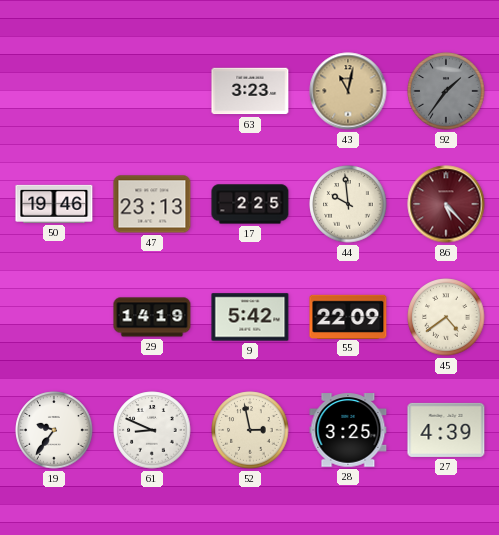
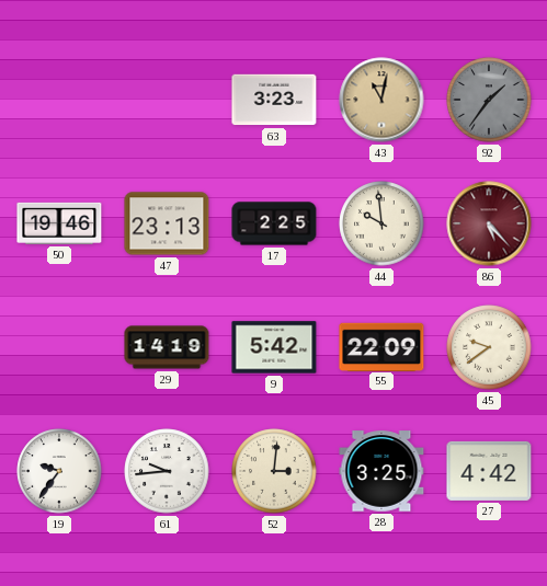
45: 4:39 -> 9:39 (489, 347)
61: 8:49 -> 9:44 (167, 471)
52: 2:58 -> 3:01 (274, 471)
27: 4:39 -> 4:42 (489, 471)
